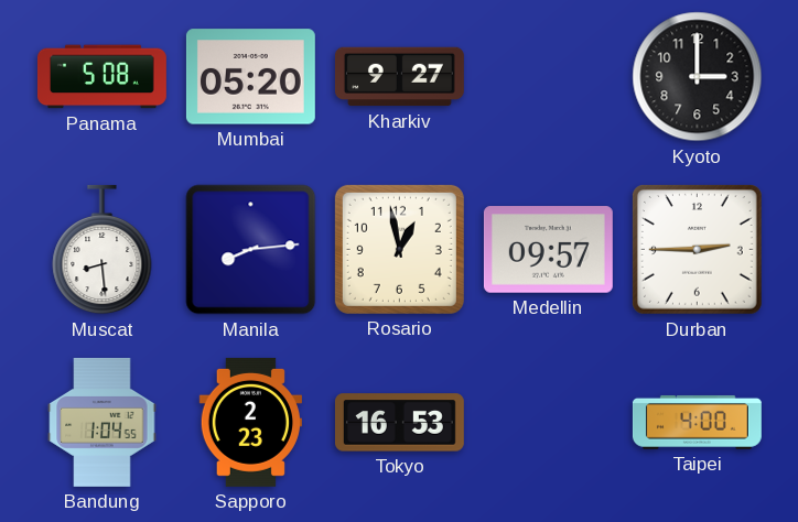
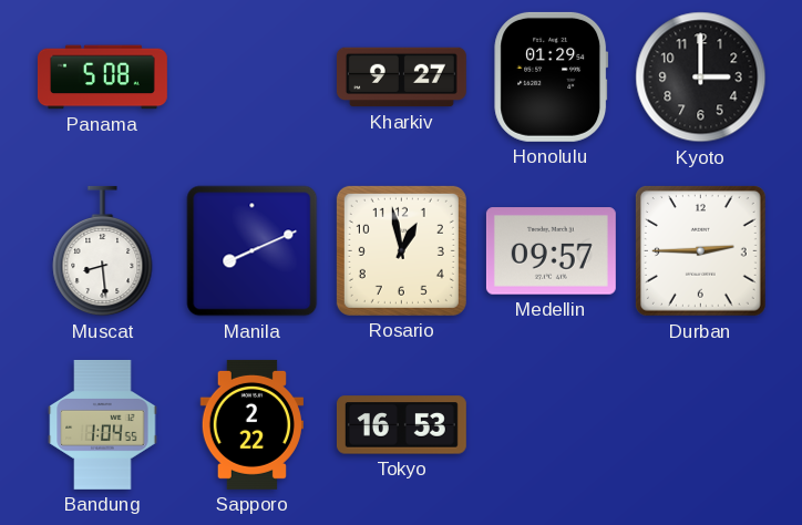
Mumbai: 05:20 -> none (250, 77)
Honolulu: none -> 01:29 (552, 76)
Manila: 8:14 -> 8:11 (253, 251)
Sapporo: 2:23 -> 2:22 (251, 424)
Taipei: 4:00 -> none (697, 422)
